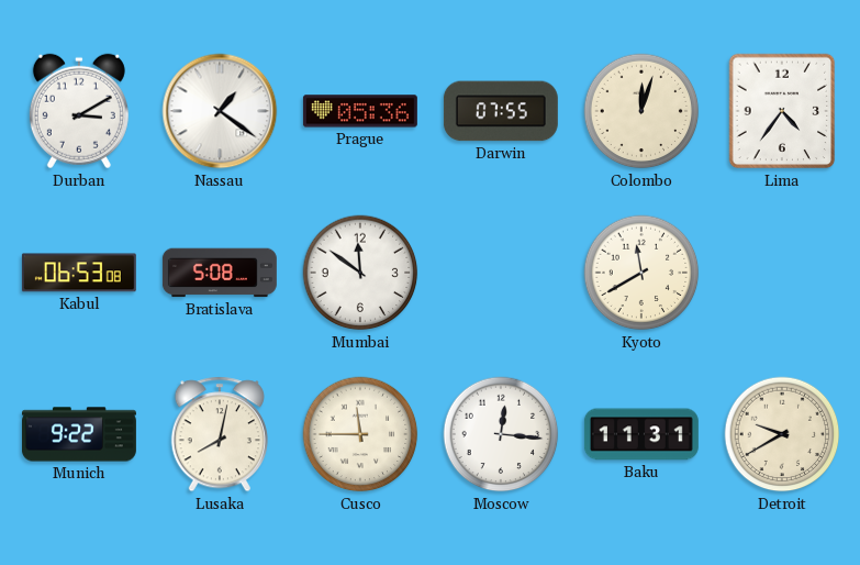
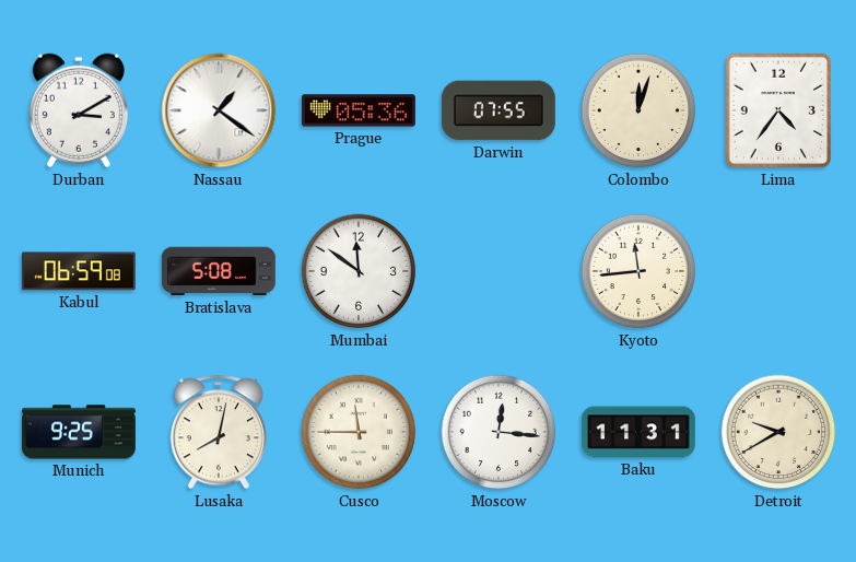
Kabul: 06:53 -> 06:59 (79, 271)
Kyoto: 11:40 -> 11:44 (638, 271)
Munich: 9:22 -> 9:25 (79, 432)
